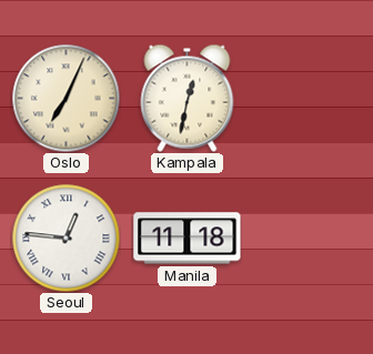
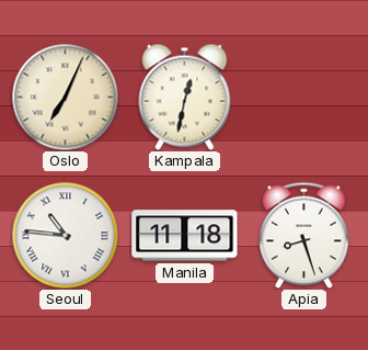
Seoul: 12:46 -> 10:46 (65, 235)
Apia: none -> 8:27 (304, 235)
